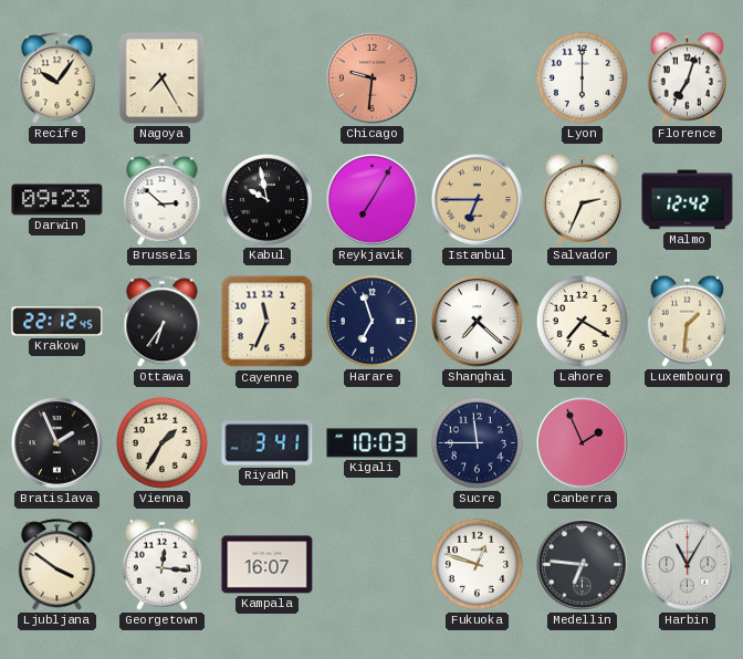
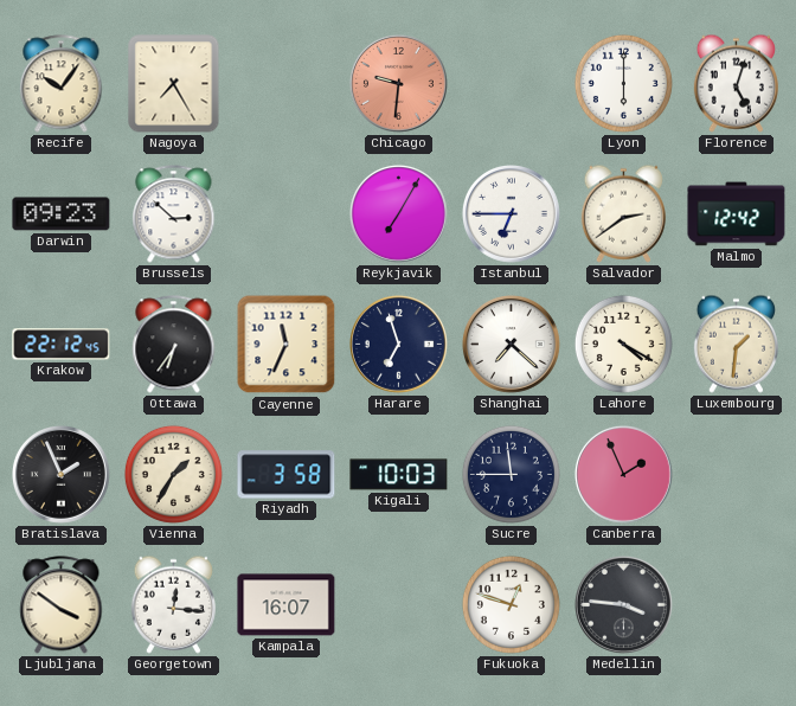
Florence: 7:03 -> 5:03 (736, 83)
Kabul: 9:58 -> none (266, 199)
Istanbul dial: champagne -> white (512, 213)
Salvador: 2:34 -> 2:39 (623, 213)
Lahore: 7:20 -> 4:20 (623, 344)
Riyadh: 3:41 -> 3:58 (287, 475)
Medellin: 6:46 -> 3:46 (624, 604)
Harbin: 11:05 -> none (688, 564)
